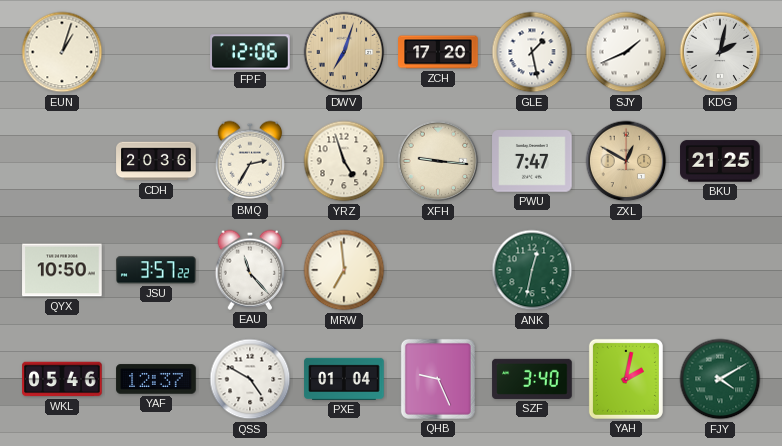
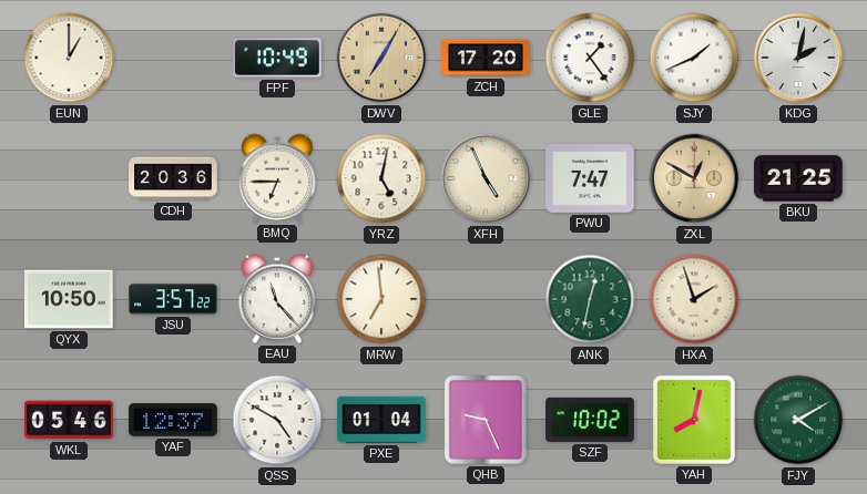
EUN: 1:03 -> 1:00 (69, 58)
FPF: 12:06 -> 10:49 (277, 58)
DWV: 7:03 -> 7:05 (381, 58)
GLE: 1:28 -> 1:24 (590, 58)
BMQ: 2:35 -> 6:45 (277, 178)
YRZ: 4:57 -> 5:02 (381, 178)
XFH: 9:16 -> 4:56 (486, 178)
HXA: none -> 1:57 (694, 299)
SZF: 3:40 -> 10:02 (590, 420)
YAH: 2:02 -> 8:02 (694, 420)
